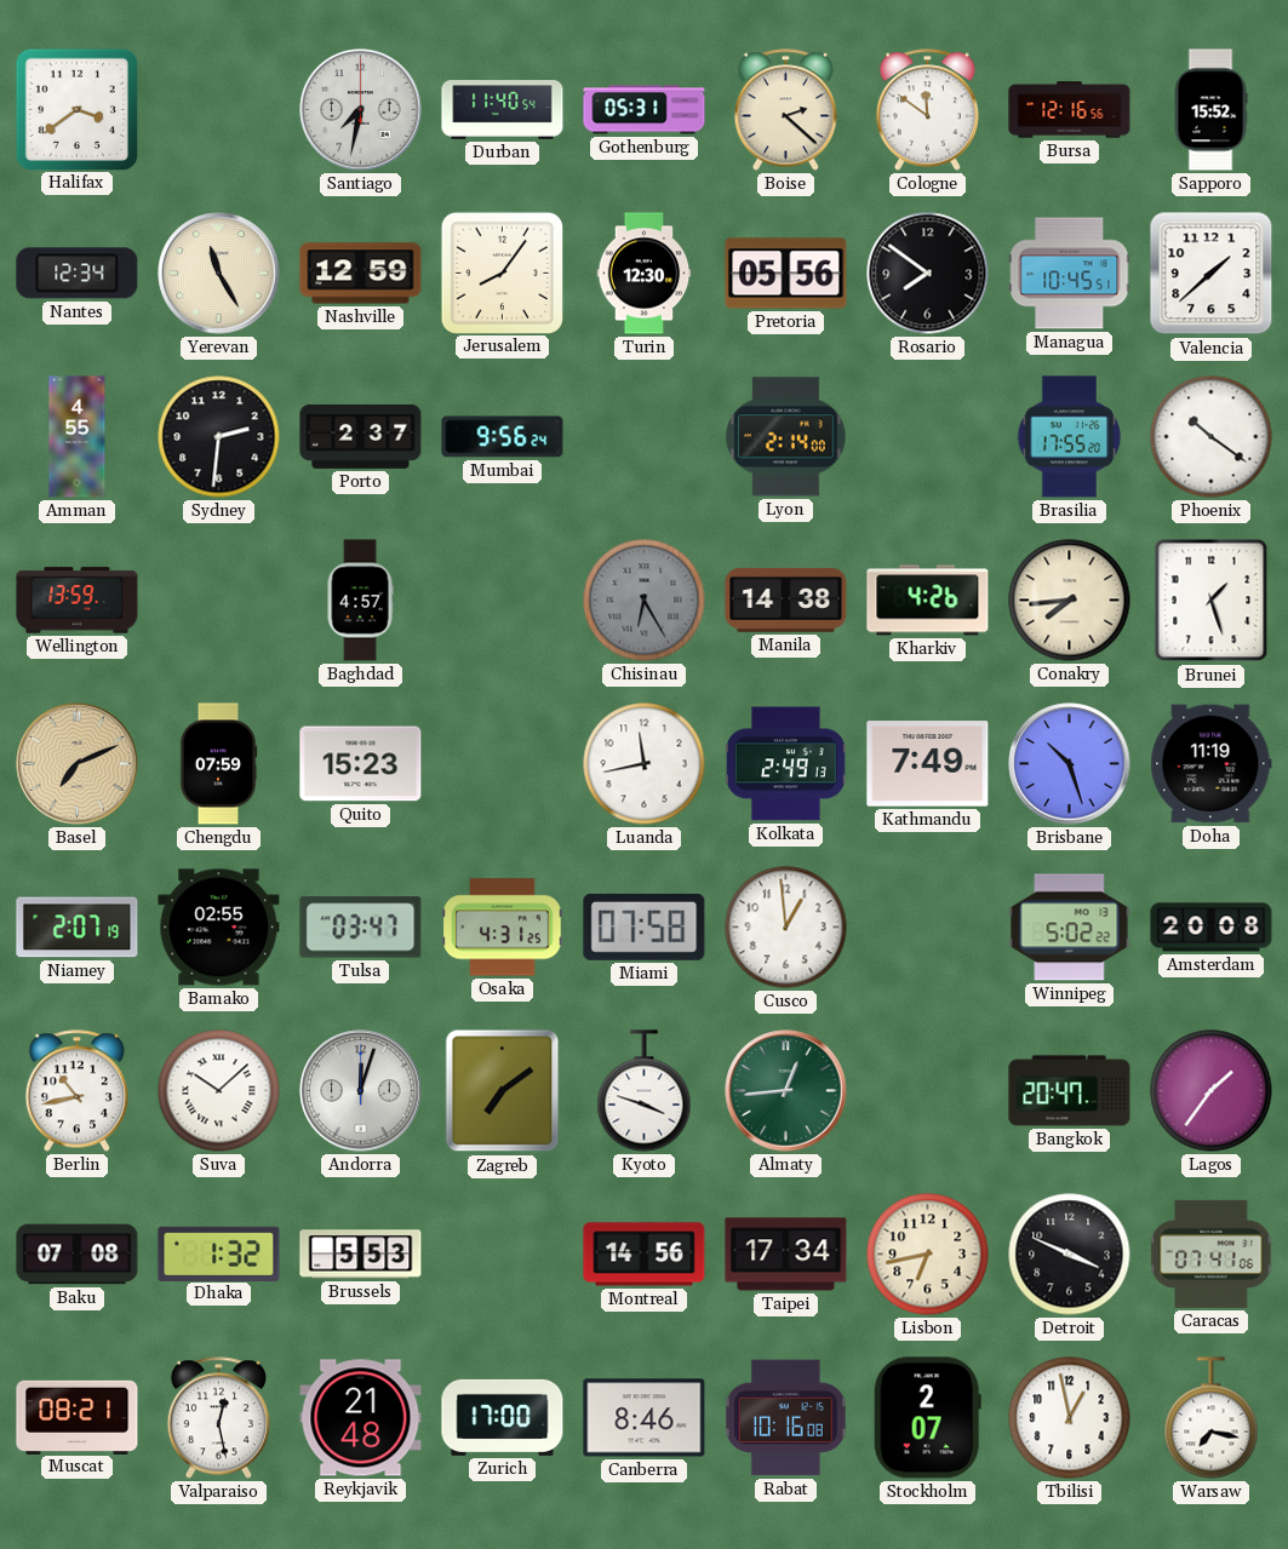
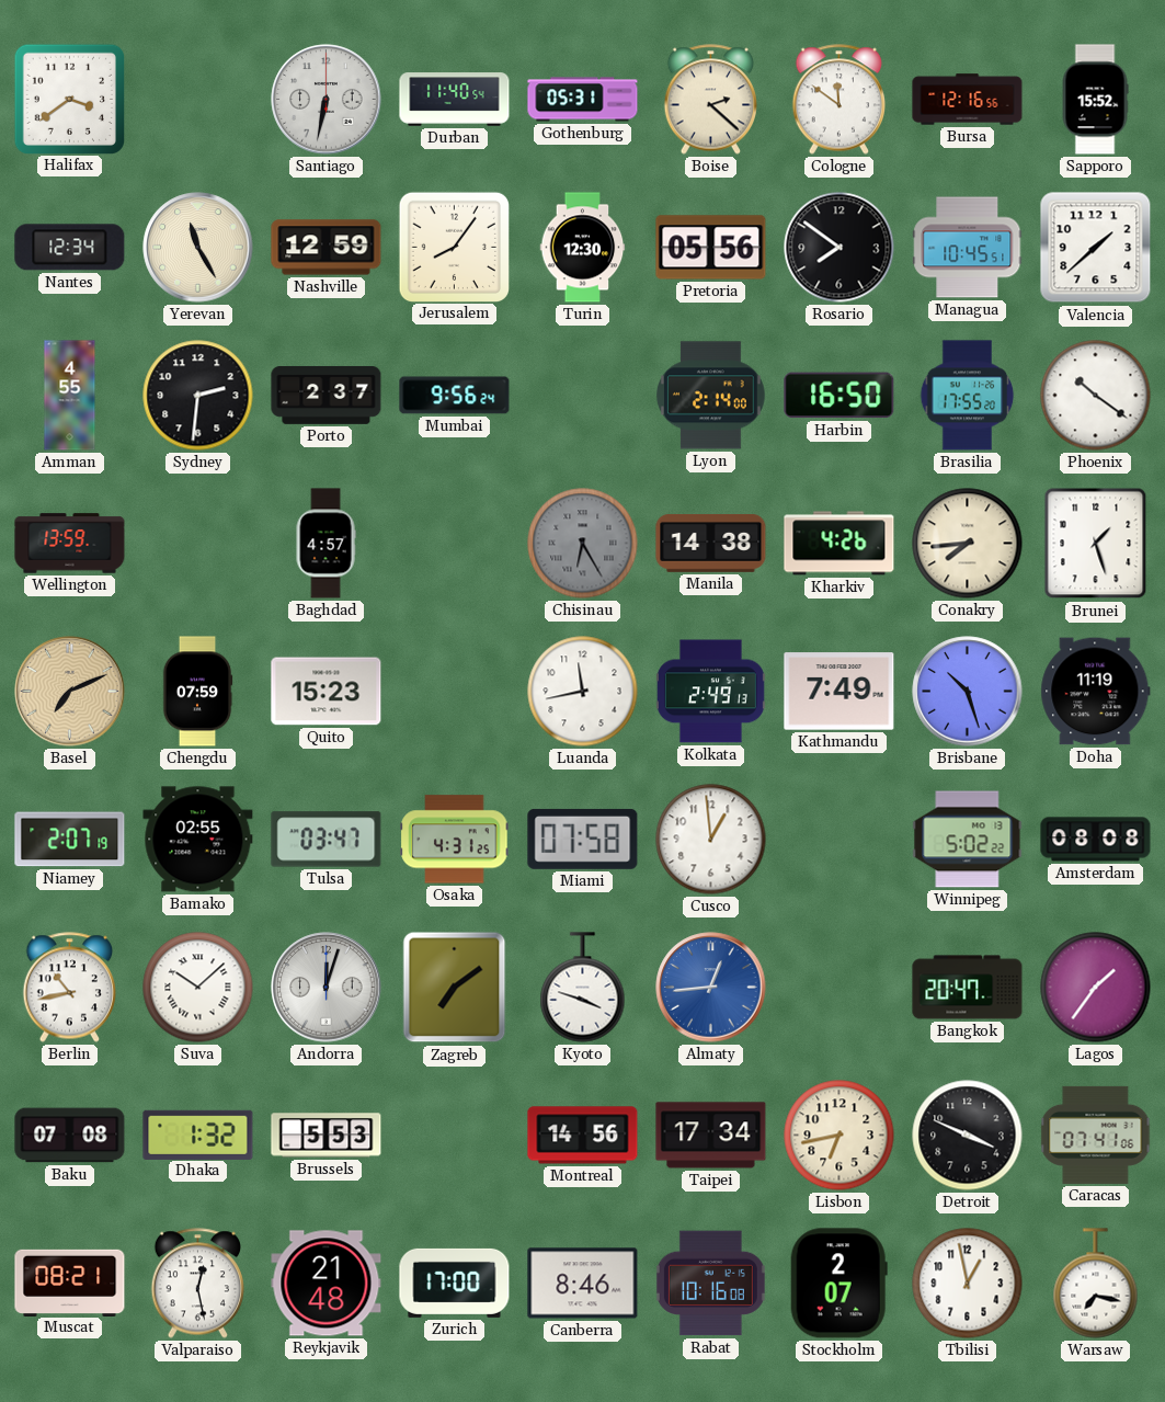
Santiago: 7:32 -> 6:32 (327, 100)
Harbin: none -> 16:50 (840, 396)
Amsterdam: 20:08 -> 08:08 (1096, 840)
Almaty dial: green -> blue (711, 988)
